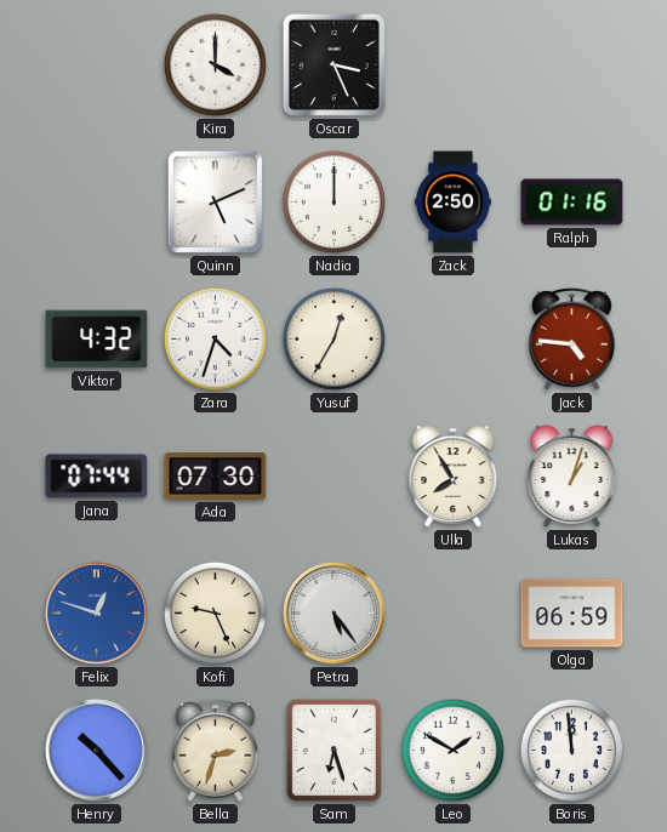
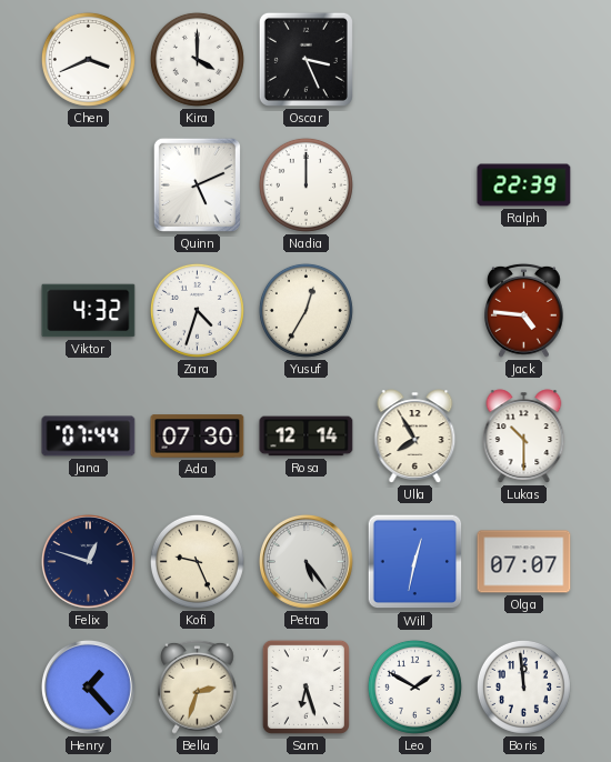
Chen: none -> 3:41 (88, 59)
Zack: 2:50 -> none (452, 203)
Ralph: 01:16 -> 22:39 (524, 186)
Rosa: none -> 12:14 (307, 437)
Lukas: 1:03 -> 10:30 (524, 437)
Felix dial: blue -> navy (88, 561)
Will: none -> 12:32 (415, 562)
Olga: 06:59 -> 07:07 (524, 562)
Henry: 10:23 -> 1:23 (88, 686)
